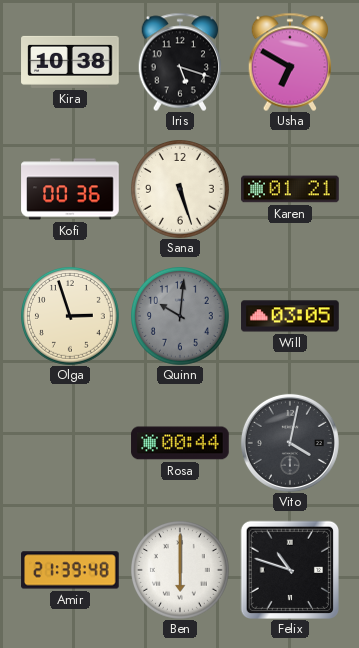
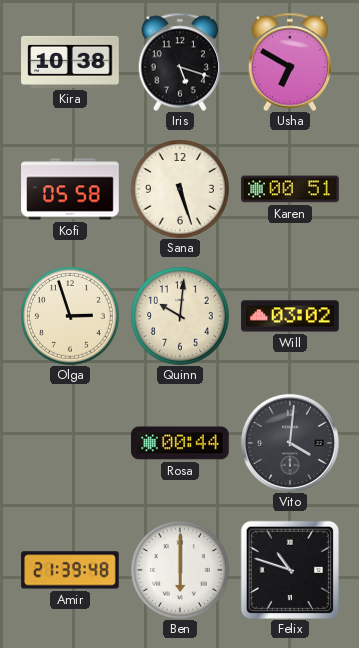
Kofi: 00:36 -> 05:58 (70, 189)
Karen: 01:21 -> 00:51 (290, 189)
Quinn dial: grey -> cream (181, 317)
Will: 03:05 -> 03:02 (290, 316)
Vito: 4:02 -> 4:01 (290, 443)
